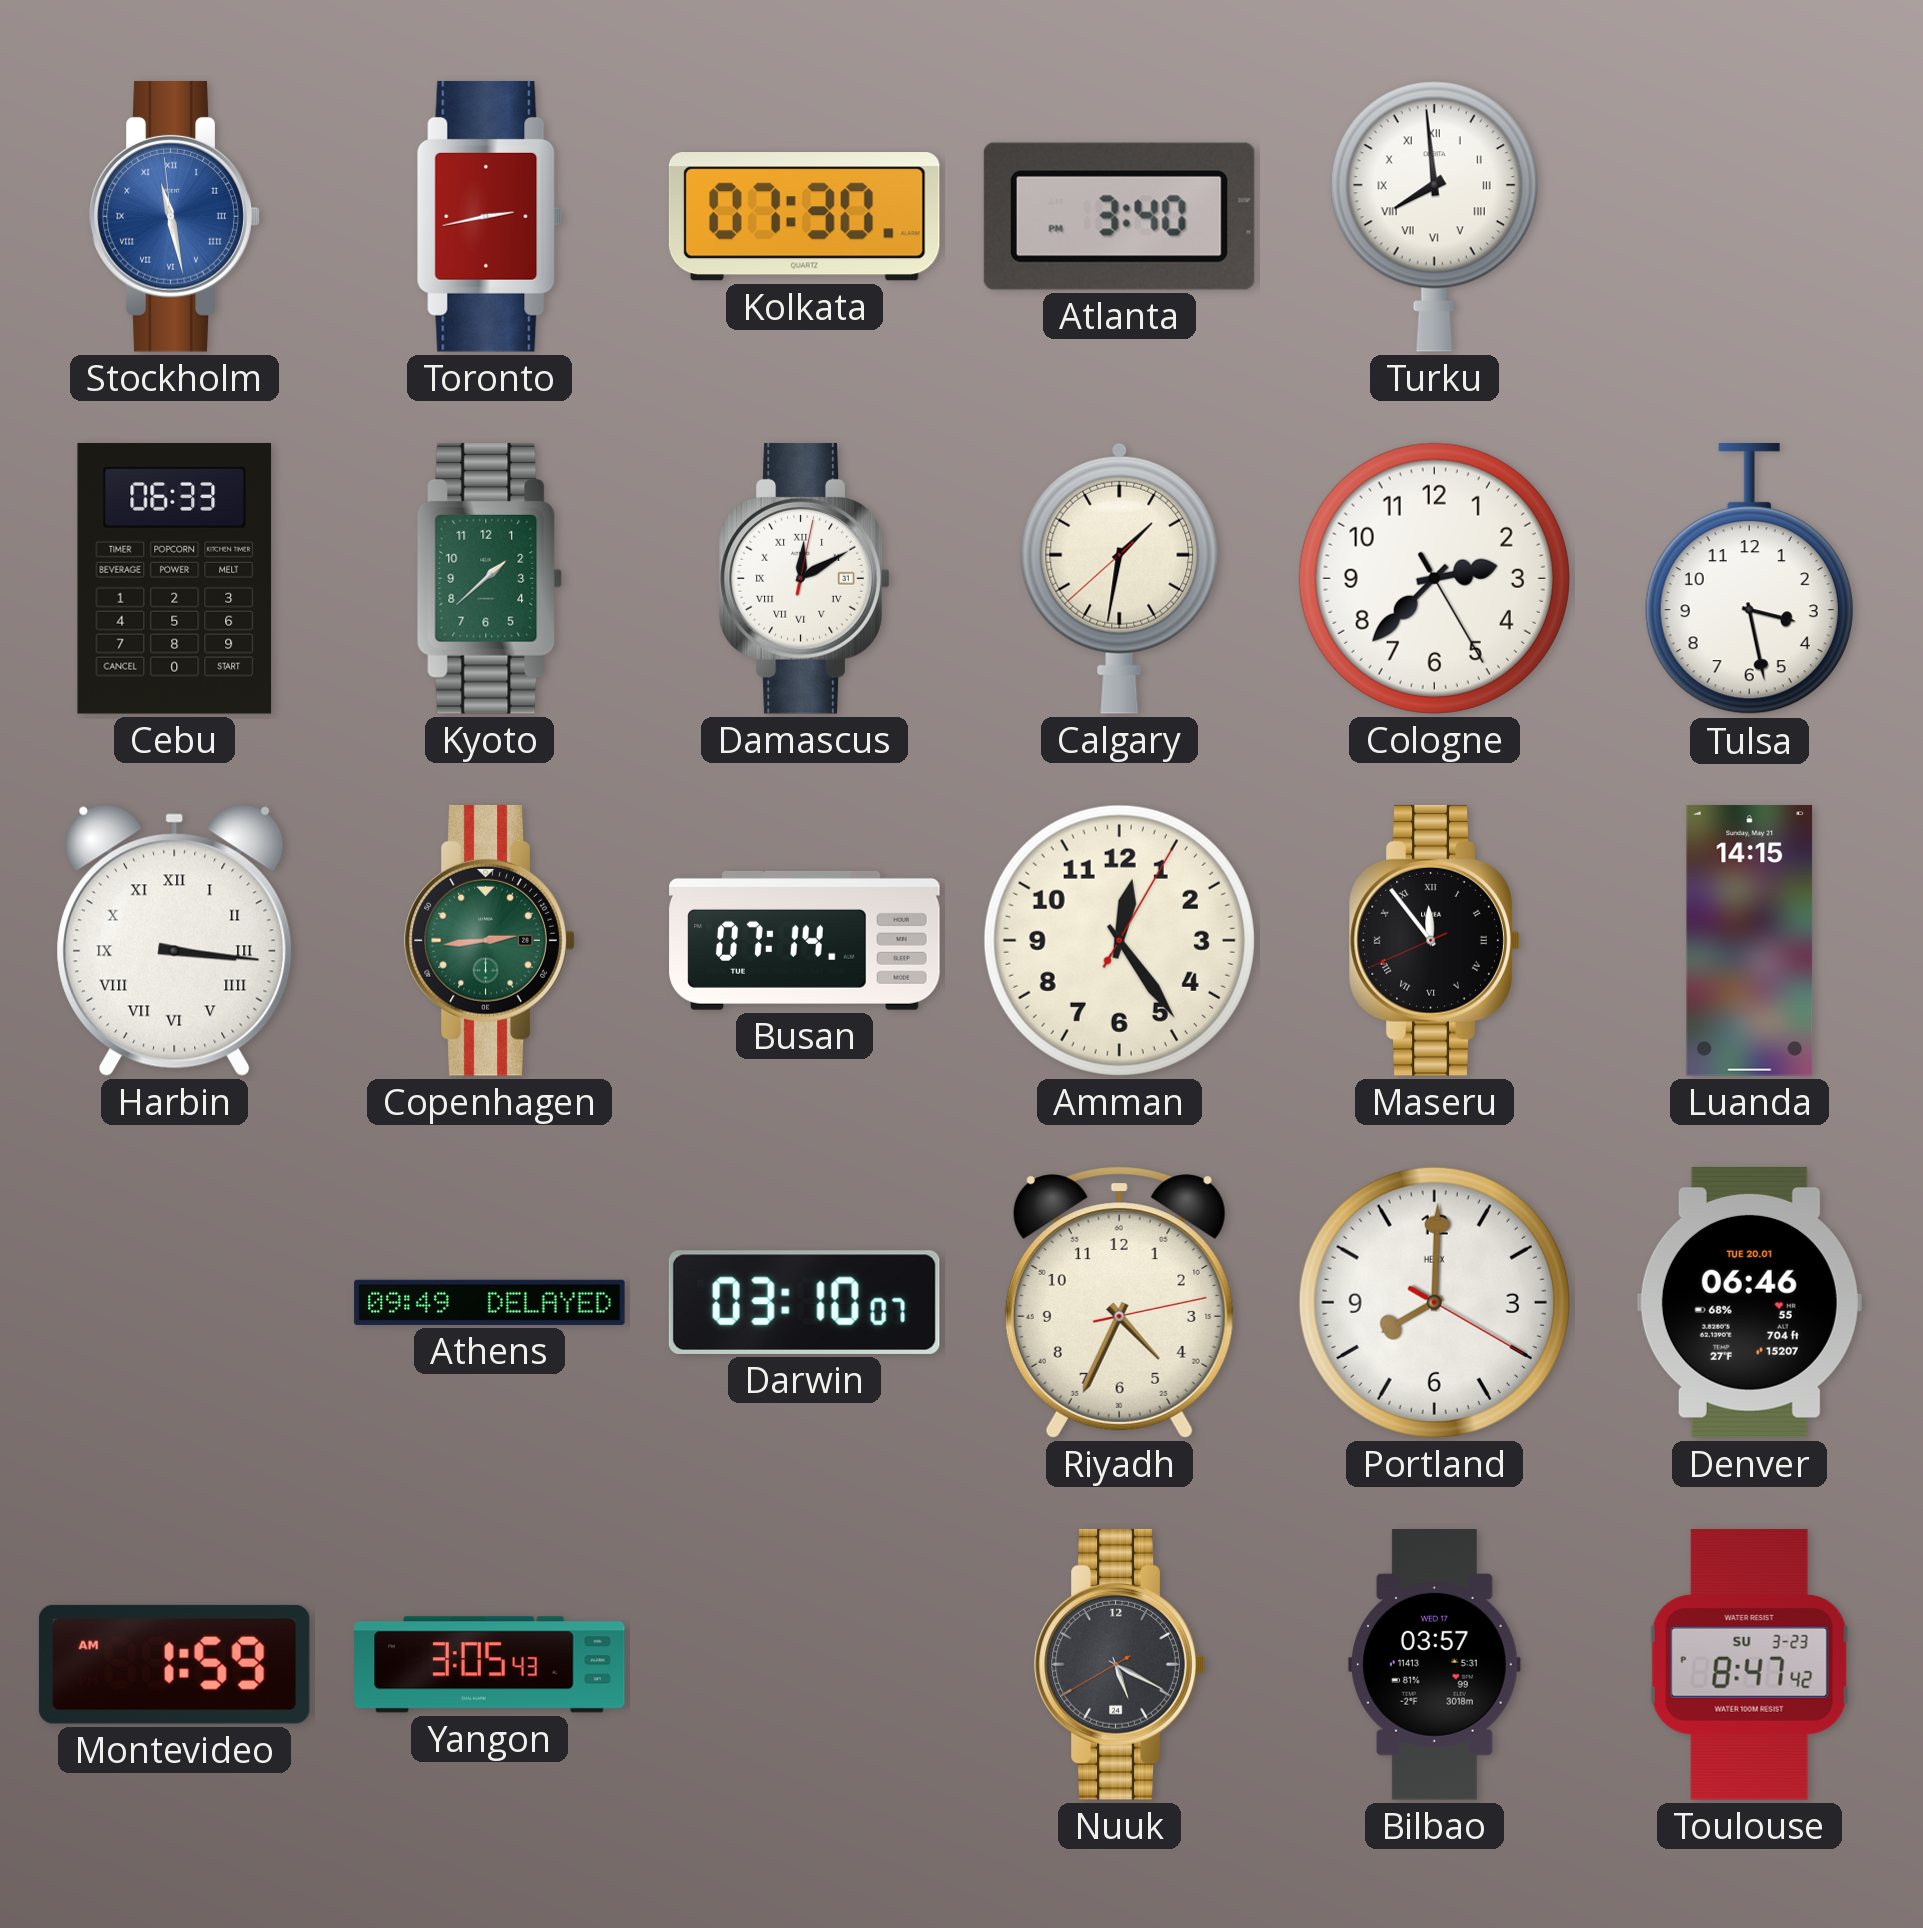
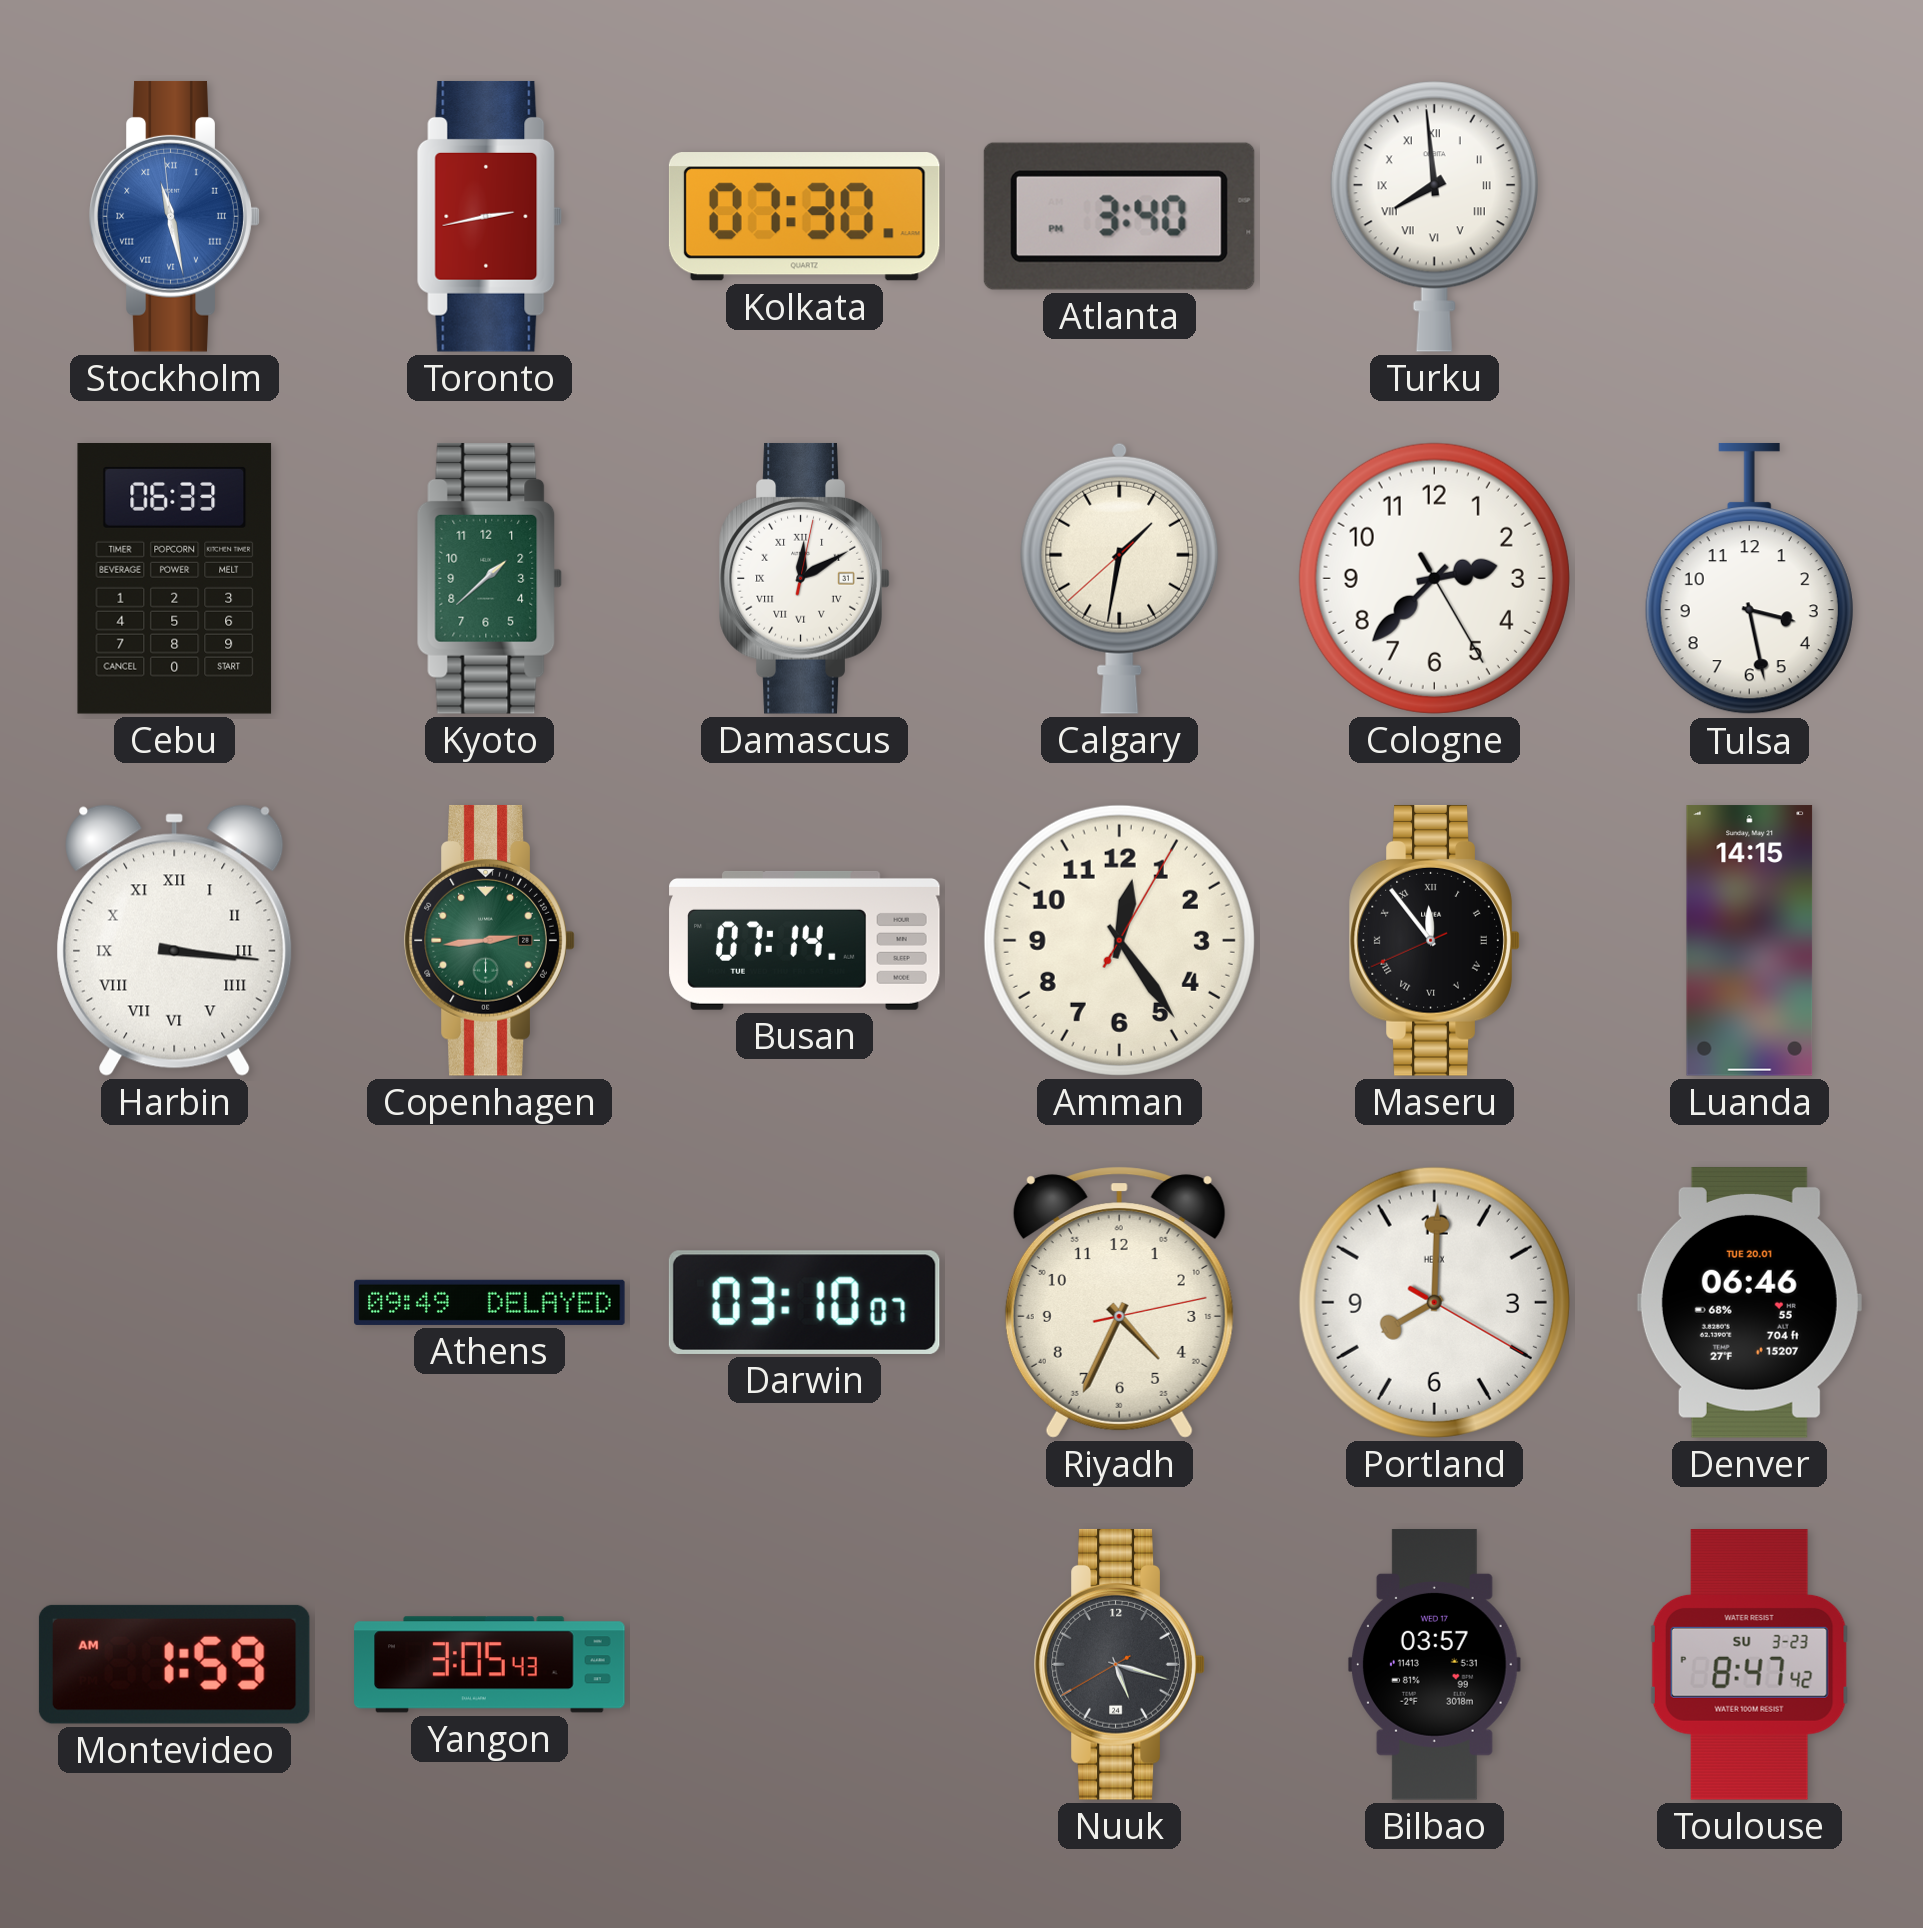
Nuuk: 5:19 -> 5:17 (1119, 1665)
